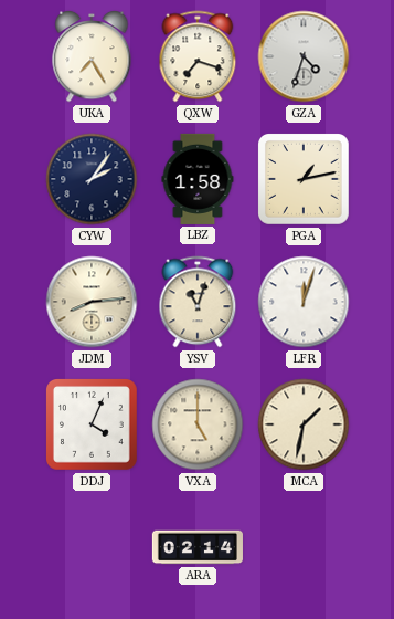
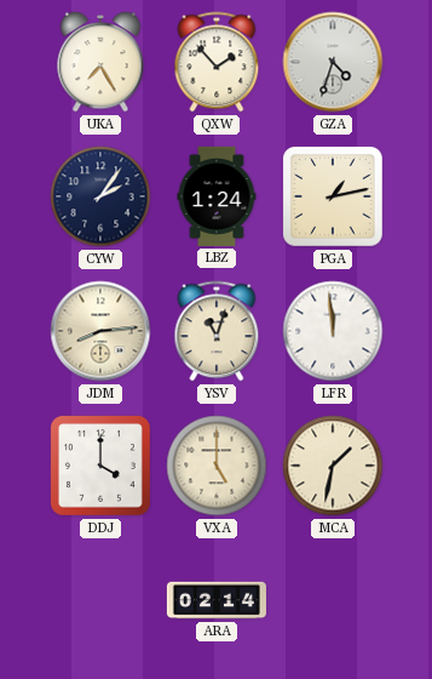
QXW: 7:18 -> 1:53 (217, 62)
LBZ: 1:58 -> 1:24 (217, 196)
LFR: 12:03 -> 11:59 (333, 331)
DDJ: 4:04 -> 4:00 (102, 467)
